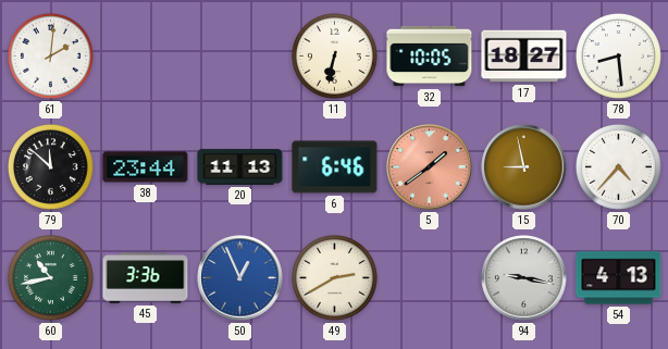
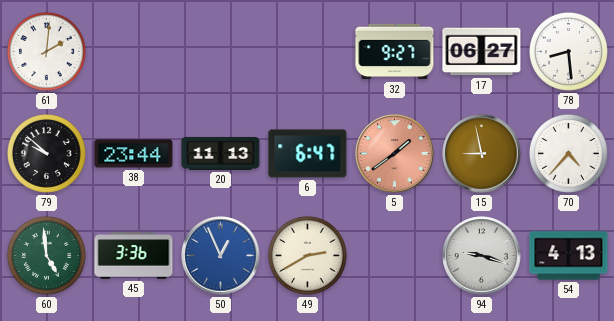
11: 6:32 -> none (334, 55)
32: 10:05 -> 9:27 (395, 52)
17: 18:27 -> 06:27 (482, 52)
79: 11:52 -> 9:52 (46, 153)
6: 6:46 -> 6:47 (308, 154)
60: 10:43 -> 4:59 (46, 255)
94: 9:17 -> 9:18 (482, 256)
